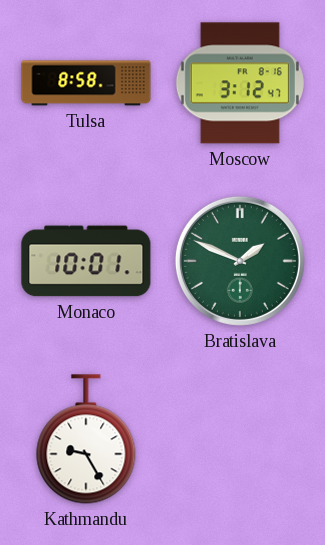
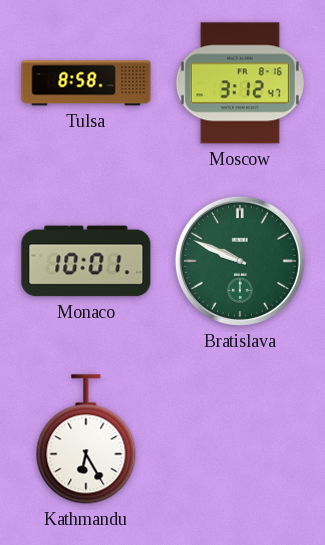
Bratislava: 1:49 -> 9:49 (240, 261)
Kathmandu: 9:25 -> 6:25 (86, 439)
